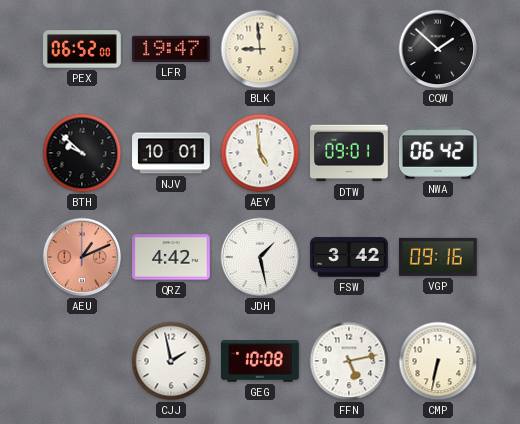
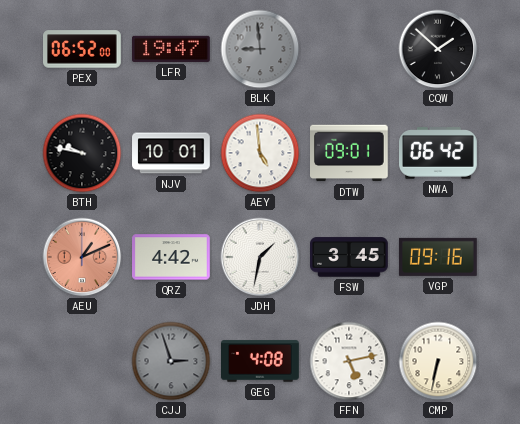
BLK dial: cream -> grey (260, 49)
BTH: 9:52 -> 9:47 (82, 153)
JDH: 1:28 -> 1:32 (260, 257)
FSW: 3:42 -> 3:45 (350, 257)
CJJ: 1:58 -> 2:57 (171, 361)
CJJ dial: white -> grey (171, 361)
GEG: 10:08 -> 4:08 (261, 361)
